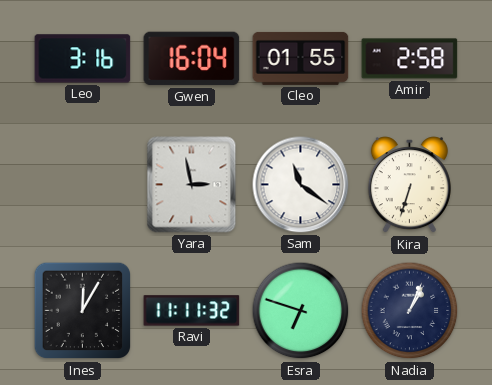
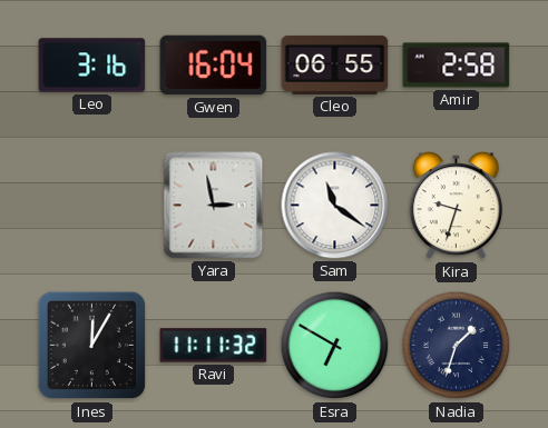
Cleo: 01:55 -> 06:55 (335, 64)
Kira: 6:33 -> 9:33 (456, 206)
Esra: 6:48 -> 6:50 (335, 346)
Nadia: 1:04 -> 1:33 (457, 346)
